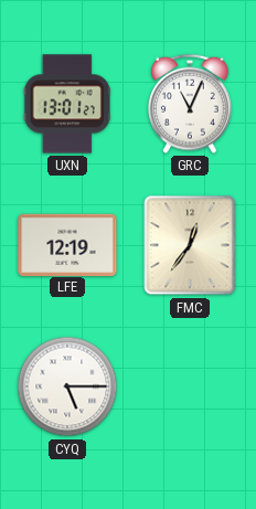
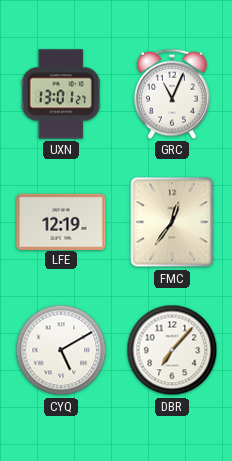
CYQ: 5:15 -> 5:10 (61, 350)
DBR: none -> 7:07 (172, 350)
